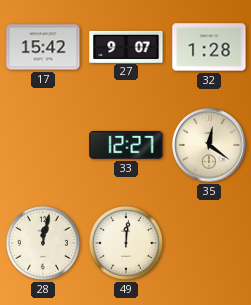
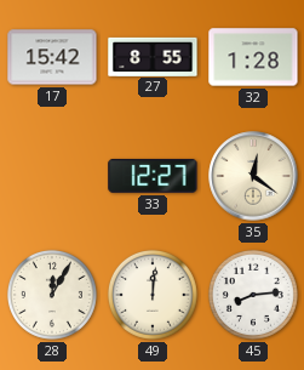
27: 9:07 -> 8:55 (153, 56)
28: 12:02 -> 12:05 (52, 295)
45: none -> 8:14 (253, 295)
